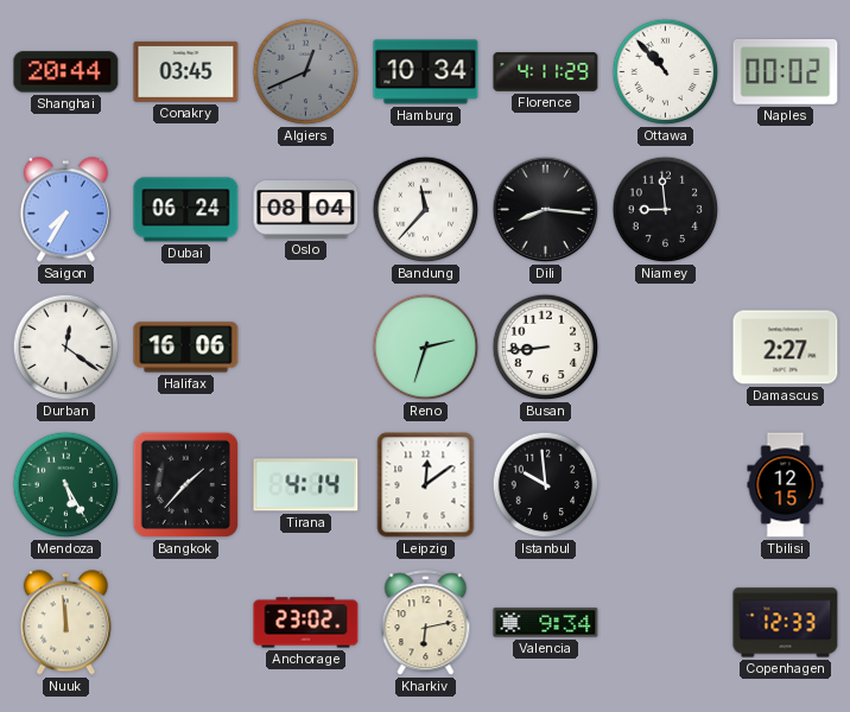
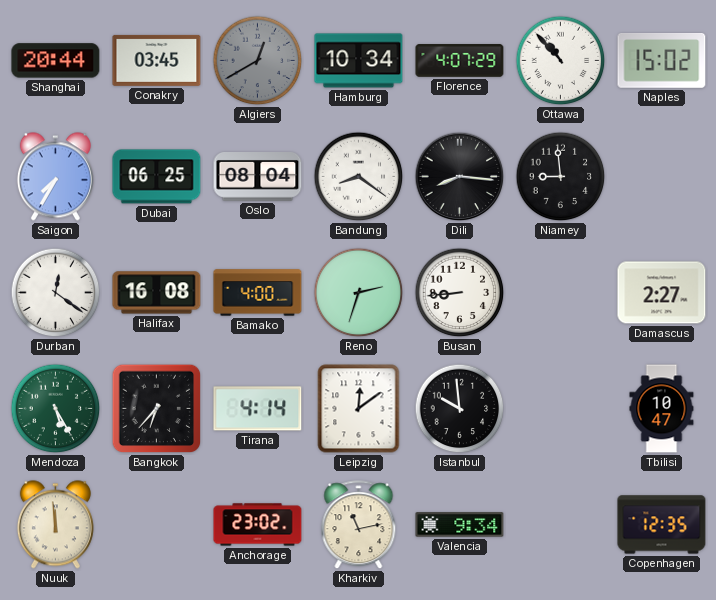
Algiers: 12:41 -> 12:40 (258, 61)
Florence: 4:11 -> 4:07 (460, 61)
Naples: 00:02 -> 15:02 (662, 61)
Dubai: 06:24 -> 06:25 (157, 177)
Bandung: 11:37 -> 8:21 (359, 177)
Halifax: 16:06 -> 16:08 (157, 293)
Bamako: none -> 4:00 (258, 293)
Bangkok: 1:37 -> 6:37 (157, 409)
Tbilisi: 12:15 -> 10:47 (662, 409)
Kharkiv: 6:13 -> 11:13 (359, 525)
Copenhagen: 12:33 -> 12:35 (662, 525)
